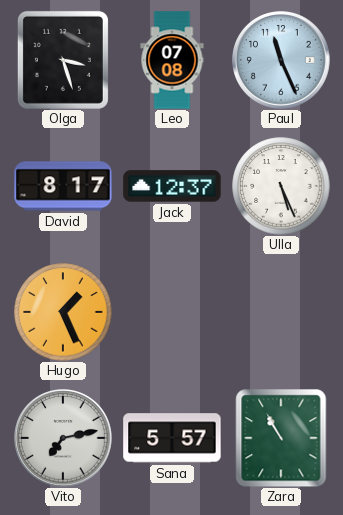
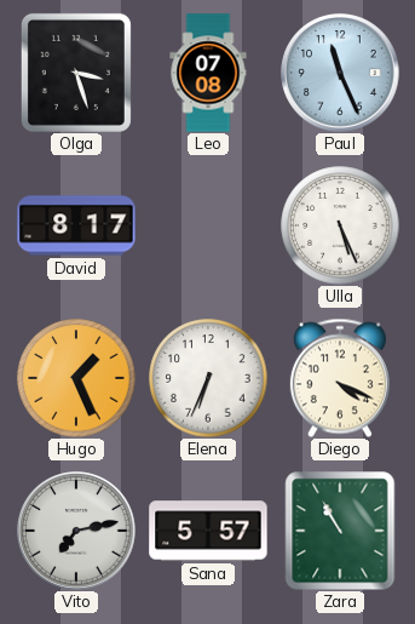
Jack: 12:37 -> none (172, 186)
Elena: none -> 6:34 (208, 378)
Diego: none -> 4:19 (340, 378)
